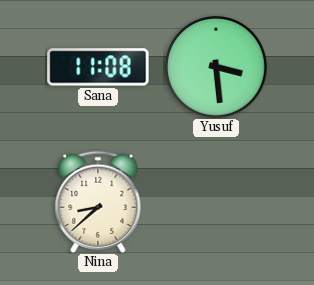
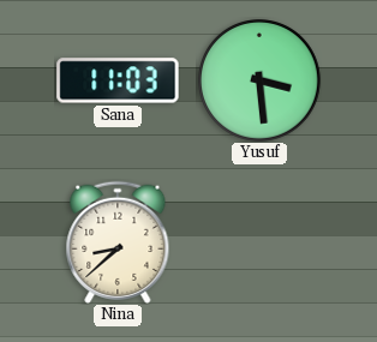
Sana: 11:08 -> 11:03 (118, 80)
